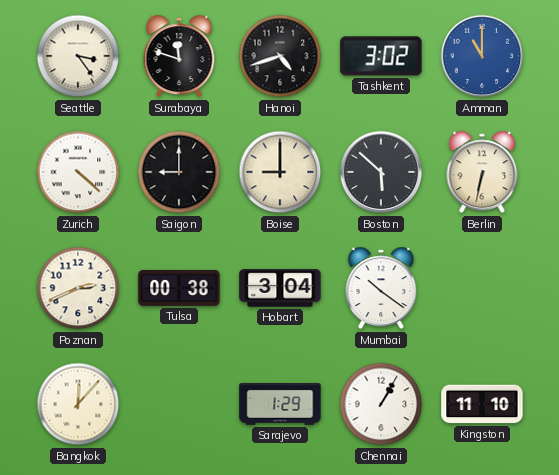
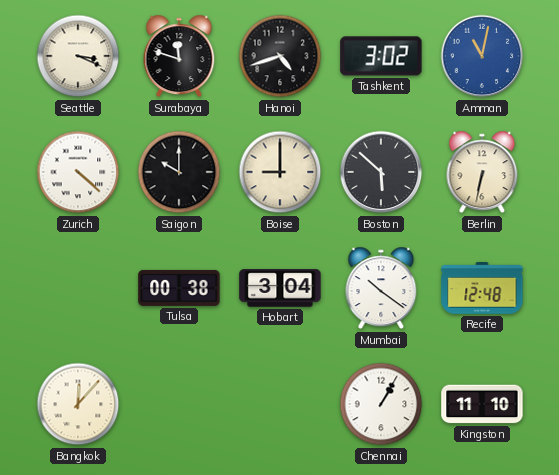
Seattle: 3:24 -> 3:19 (78, 56)
Amman: 11:00 -> 11:02 (482, 56)
Saigon: 9:00 -> 10:00 (179, 172)
Poznan: 2:41 -> none (78, 288)
Recife: none -> 12:48 (482, 288)
Sarajevo: 1:29 -> none (280, 405)
